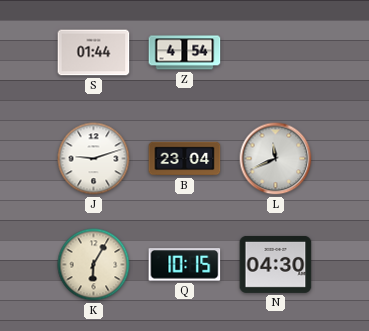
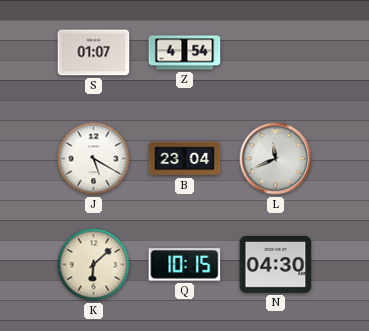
S: 01:44 -> 01:07 (94, 53)
J: 9:12 -> 5:20 (94, 159)
K: 6:05 -> 6:08 (94, 265)
